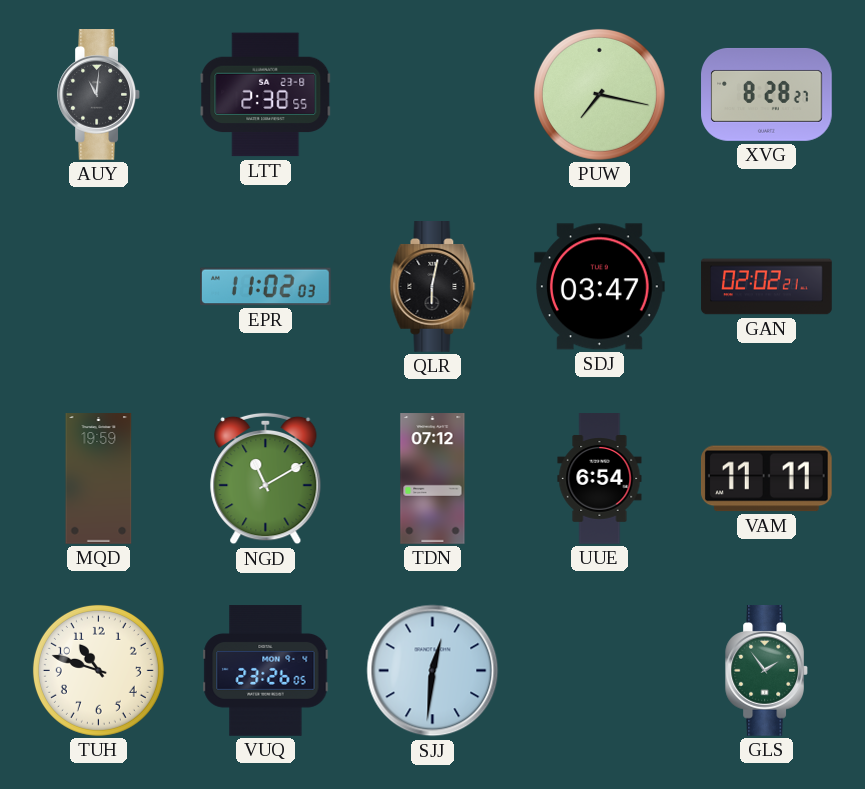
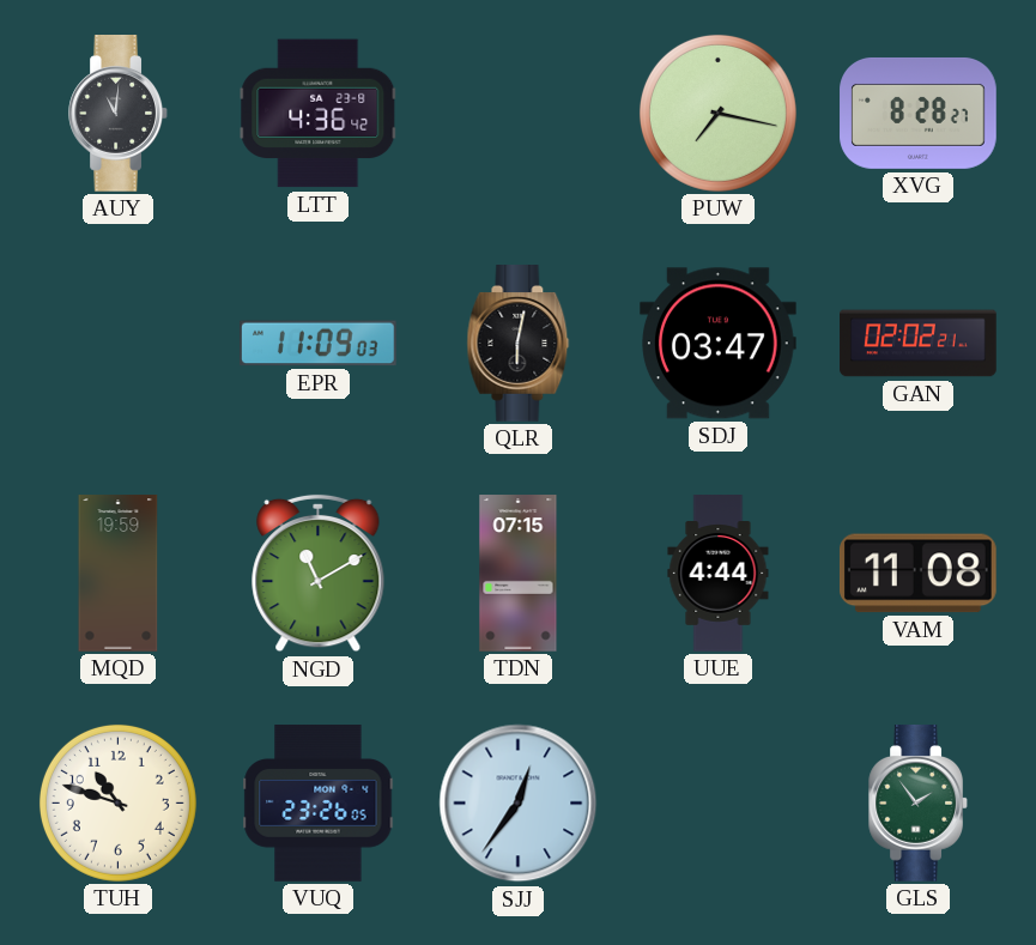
LTT: 2:38 -> 4:36 (319, 114)
EPR: 11:02 -> 11:09 (319, 344)
TDN: 07:12 -> 07:15 (519, 574)
UUE: 6:54 -> 4:44 (719, 574)
VAM: 11:11 -> 11:08 (917, 574)
SJJ: 12:31 -> 12:36 (519, 804)
